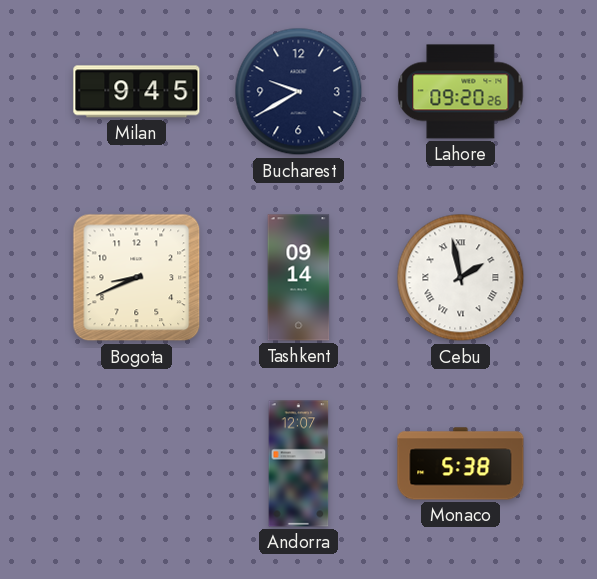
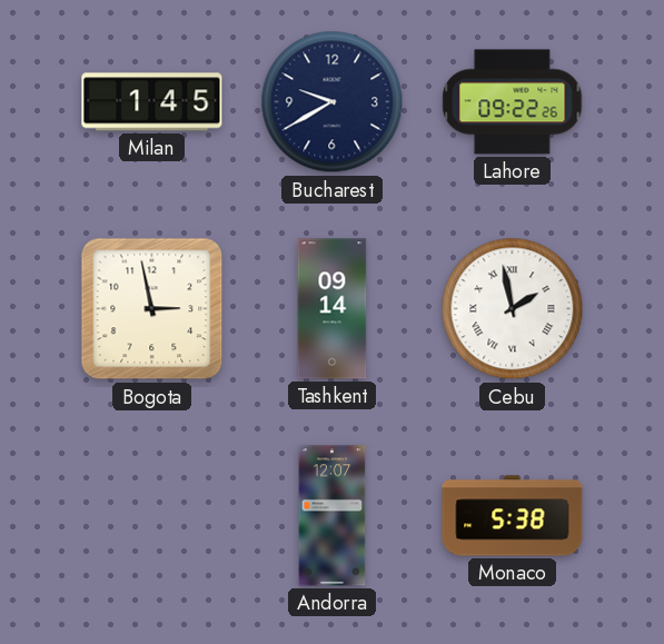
Milan: 9:45 -> 1:45 (152, 102)
Lahore: 09:20 -> 09:22 (513, 102)
Bogota: 8:41 -> 2:58 (152, 309)
